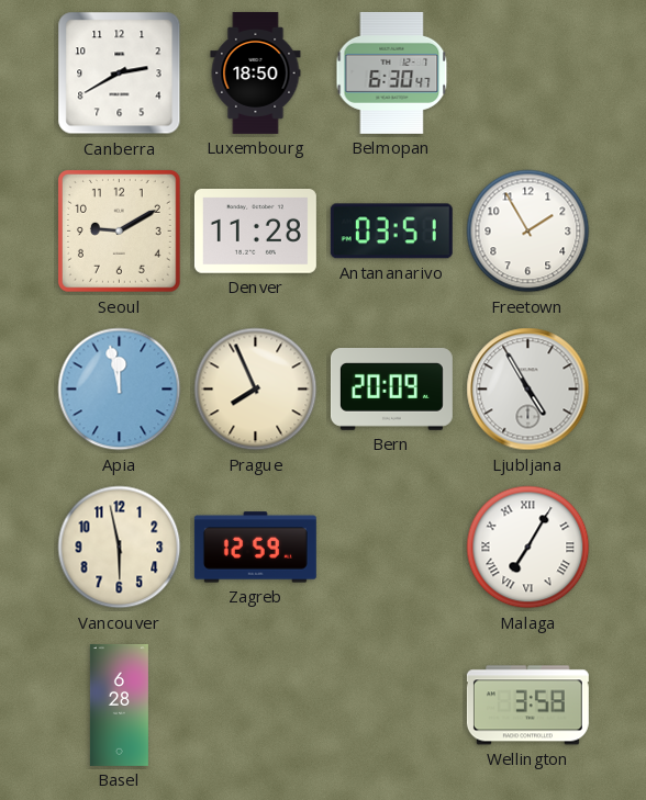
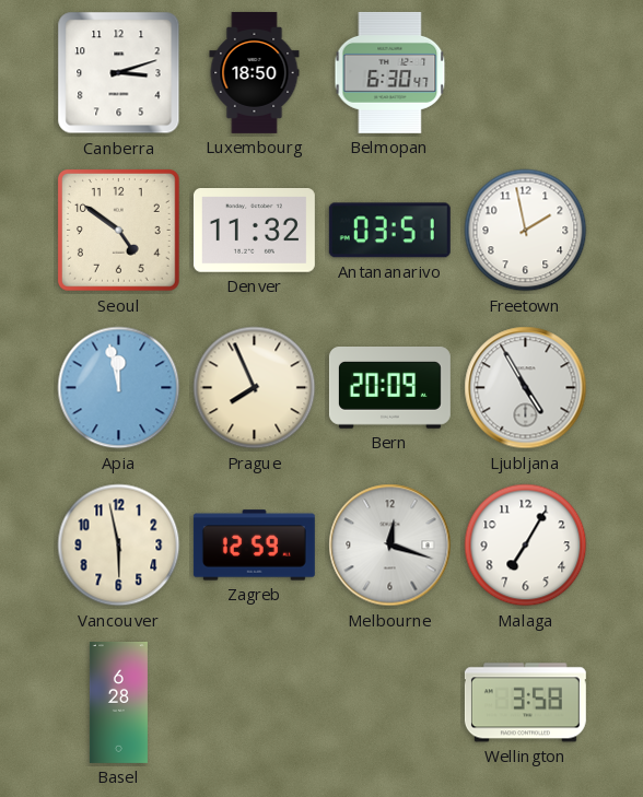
Canberra: 2:40 -> 3:12 (119, 73)
Seoul: 9:10 -> 4:51 (119, 231)
Denver: 11:28 -> 11:32 (254, 231)
Freetown: 1:55 -> 1:58 (526, 231)
Melbourne: none -> 12:18 (390, 546)
Malaga numerals: Roman -> Arabic (526, 546)
